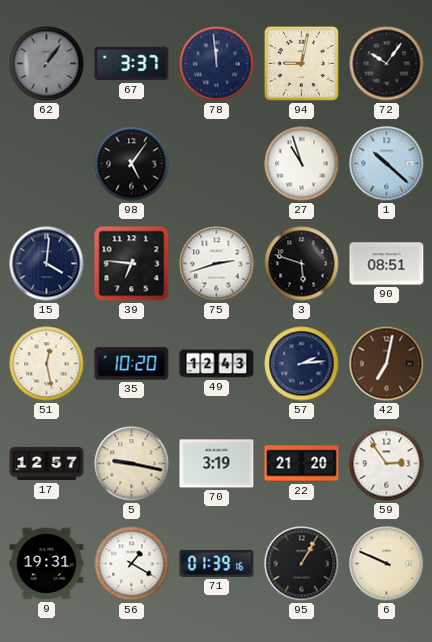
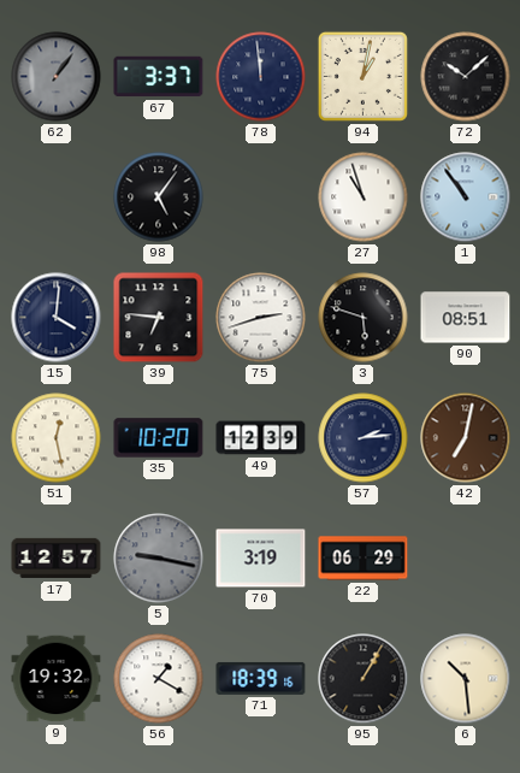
94: 9:02 -> 1:02 (362, 76)
72: 10:06 -> 10:08 (466, 77)
1: 10:22 -> 10:54 (466, 197)
49: 12:43 -> 12:39 (261, 438)
5 dial: cream -> grey (159, 559)
22: 21:20 -> 06:29 (364, 559)
59: 2:54 -> none (387, 464)
9: 19:31 -> 19:32 (57, 679)
71: 01:39 -> 18:39 (261, 678)
6: 9:49 -> 10:29 (466, 679)
